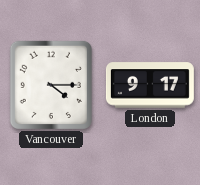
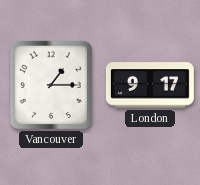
Vancouver: 4:15 -> 1:15 (51, 85)
